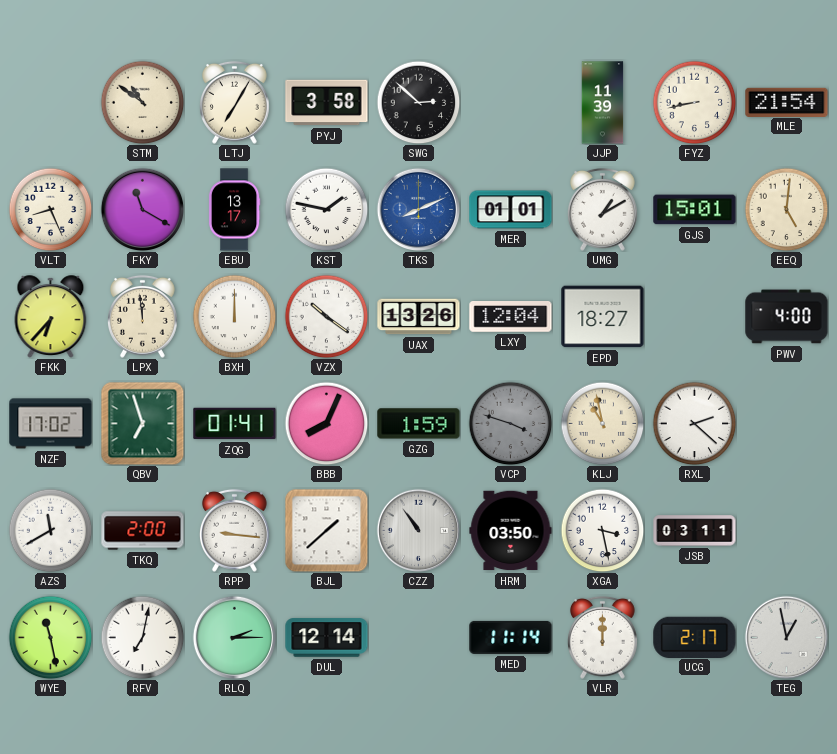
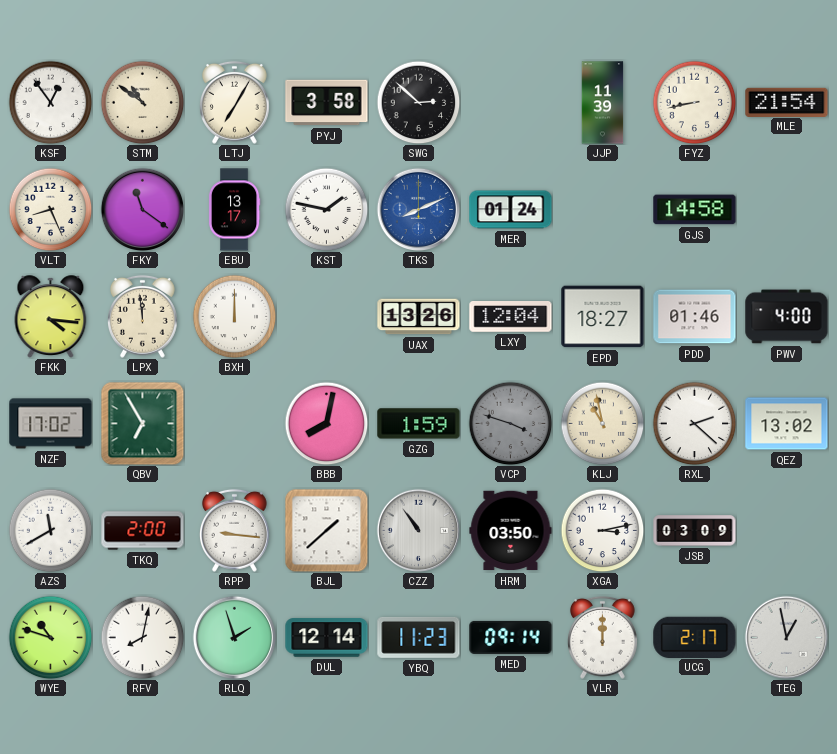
KSF: none -> 12:54 (50, 102)
FKY: 11:20 -> 11:21 (142, 209)
MER: 01:01 -> 01:24 (511, 210)
UMG: 1:10 -> none (603, 209)
GJS: 15:01 -> 14:58 (695, 210)
EEQ: 5:01 -> none (786, 209)
FKK: 6:37 -> 4:16 (51, 316)
VZX: 10:21 -> none (326, 316)
PDD: none -> 01:46 (695, 317)
QBV: 6:57 -> 6:55 (142, 423)
ZQG: 01:41 -> none (235, 424)
BBB: 8:04 -> 8:02 (326, 423)
QEZ: none -> 13:02 (787, 424)
XGA: 3:28 -> 3:13 (602, 530)
JSB: 03:11 -> 03:09 (695, 531)
WYE: 11:28 -> 10:48 (50, 637)
RFV: 7:02 -> 8:02 (142, 637)
RLQ: 2:15 -> 1:57 (234, 637)
YBQ: none -> 11:23 (419, 637)
MED: 11:14 -> 09:14 (511, 637)
